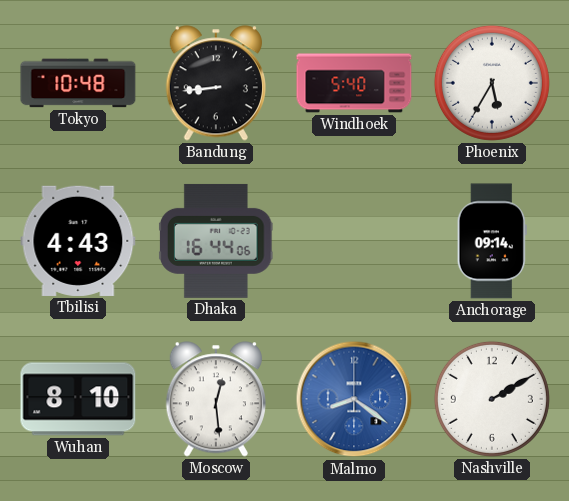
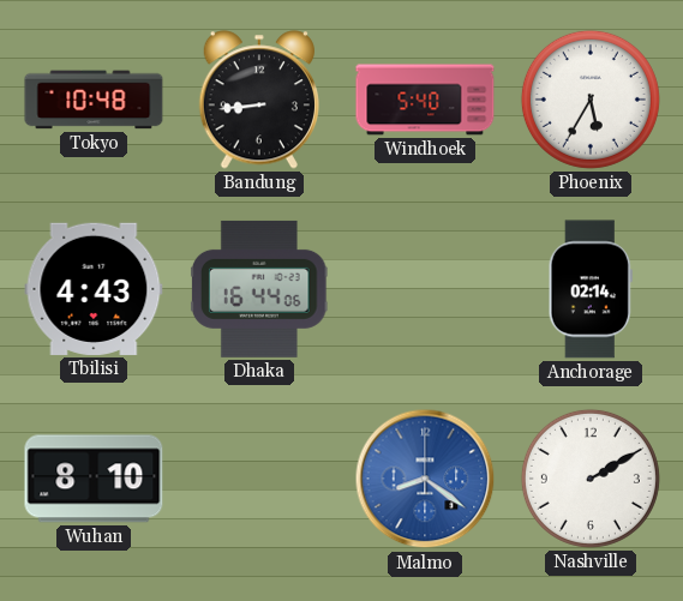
Anchorage: 09:14 -> 02:14 (591, 289)
Moscow: 12:29 -> none (216, 399)
